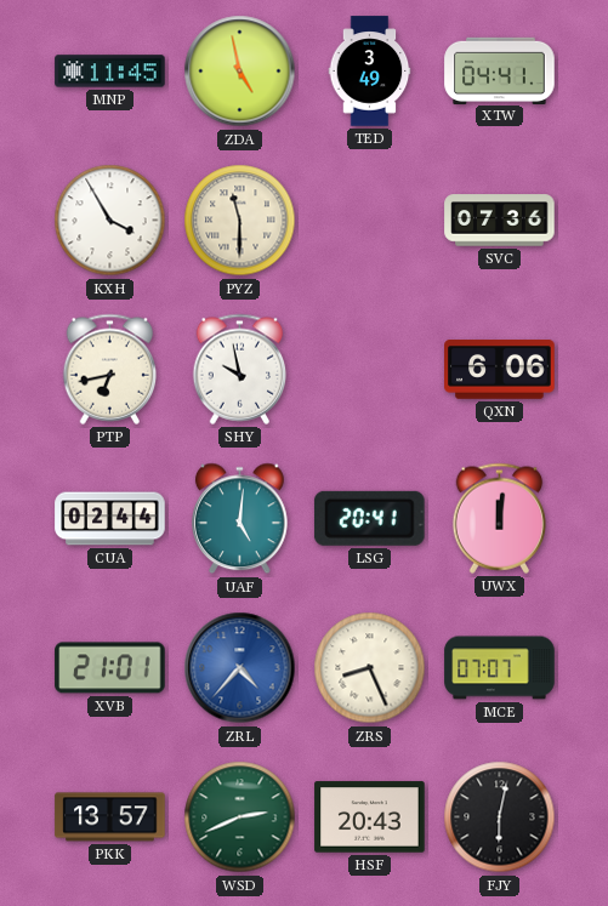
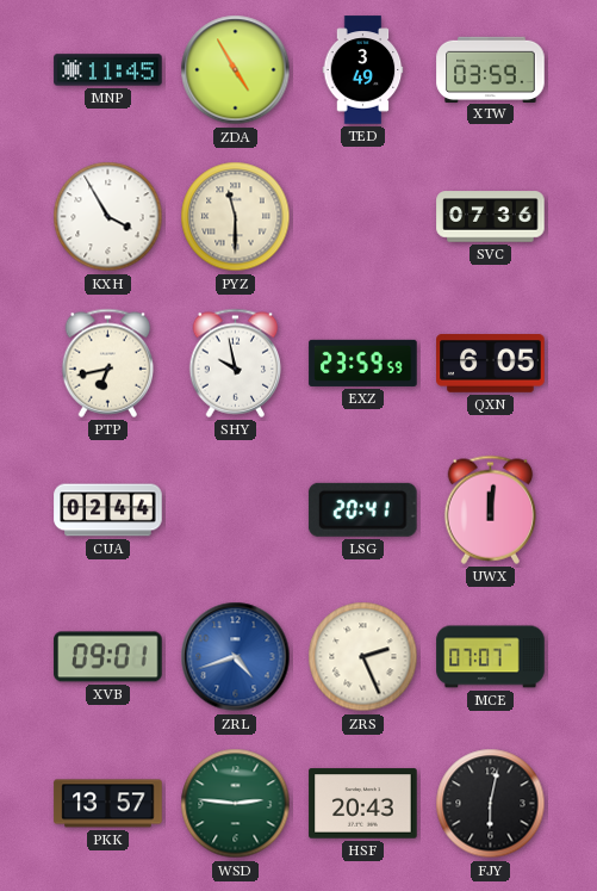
ZDA: 4:58 -> 4:55 (236, 70)
XTW: 04:41 -> 03:59 (491, 69)
EXZ: none -> 23:59 (363, 363)
QXN: 6:06 -> 6:05 (491, 364)
UAF: 5:01 -> none (240, 519)
XVB: 21:01 -> 09:01 (108, 657)
ZRL: 4:37 -> 4:42 (236, 657)
ZRS: 8:26 -> 2:26 (363, 657)
WSD: 2:41 -> 2:46 (236, 804)
